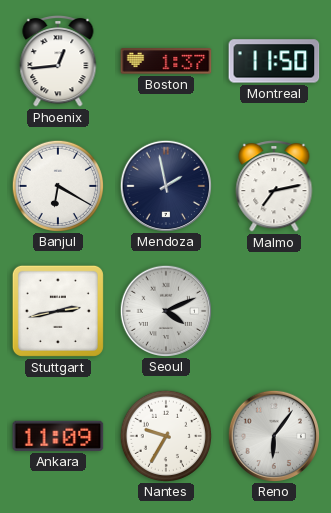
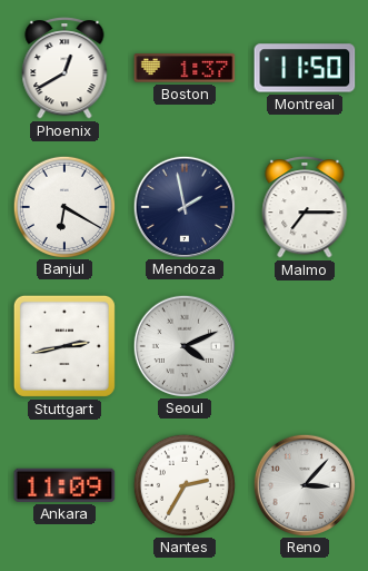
Phoenix: 12:44 -> 12:40 (64, 69)
Malmo: 7:13 -> 7:15 (305, 208)
Nantes: 9:35 -> 2:35 (183, 484)
Reno: 6:06 -> 3:07 (304, 484)
